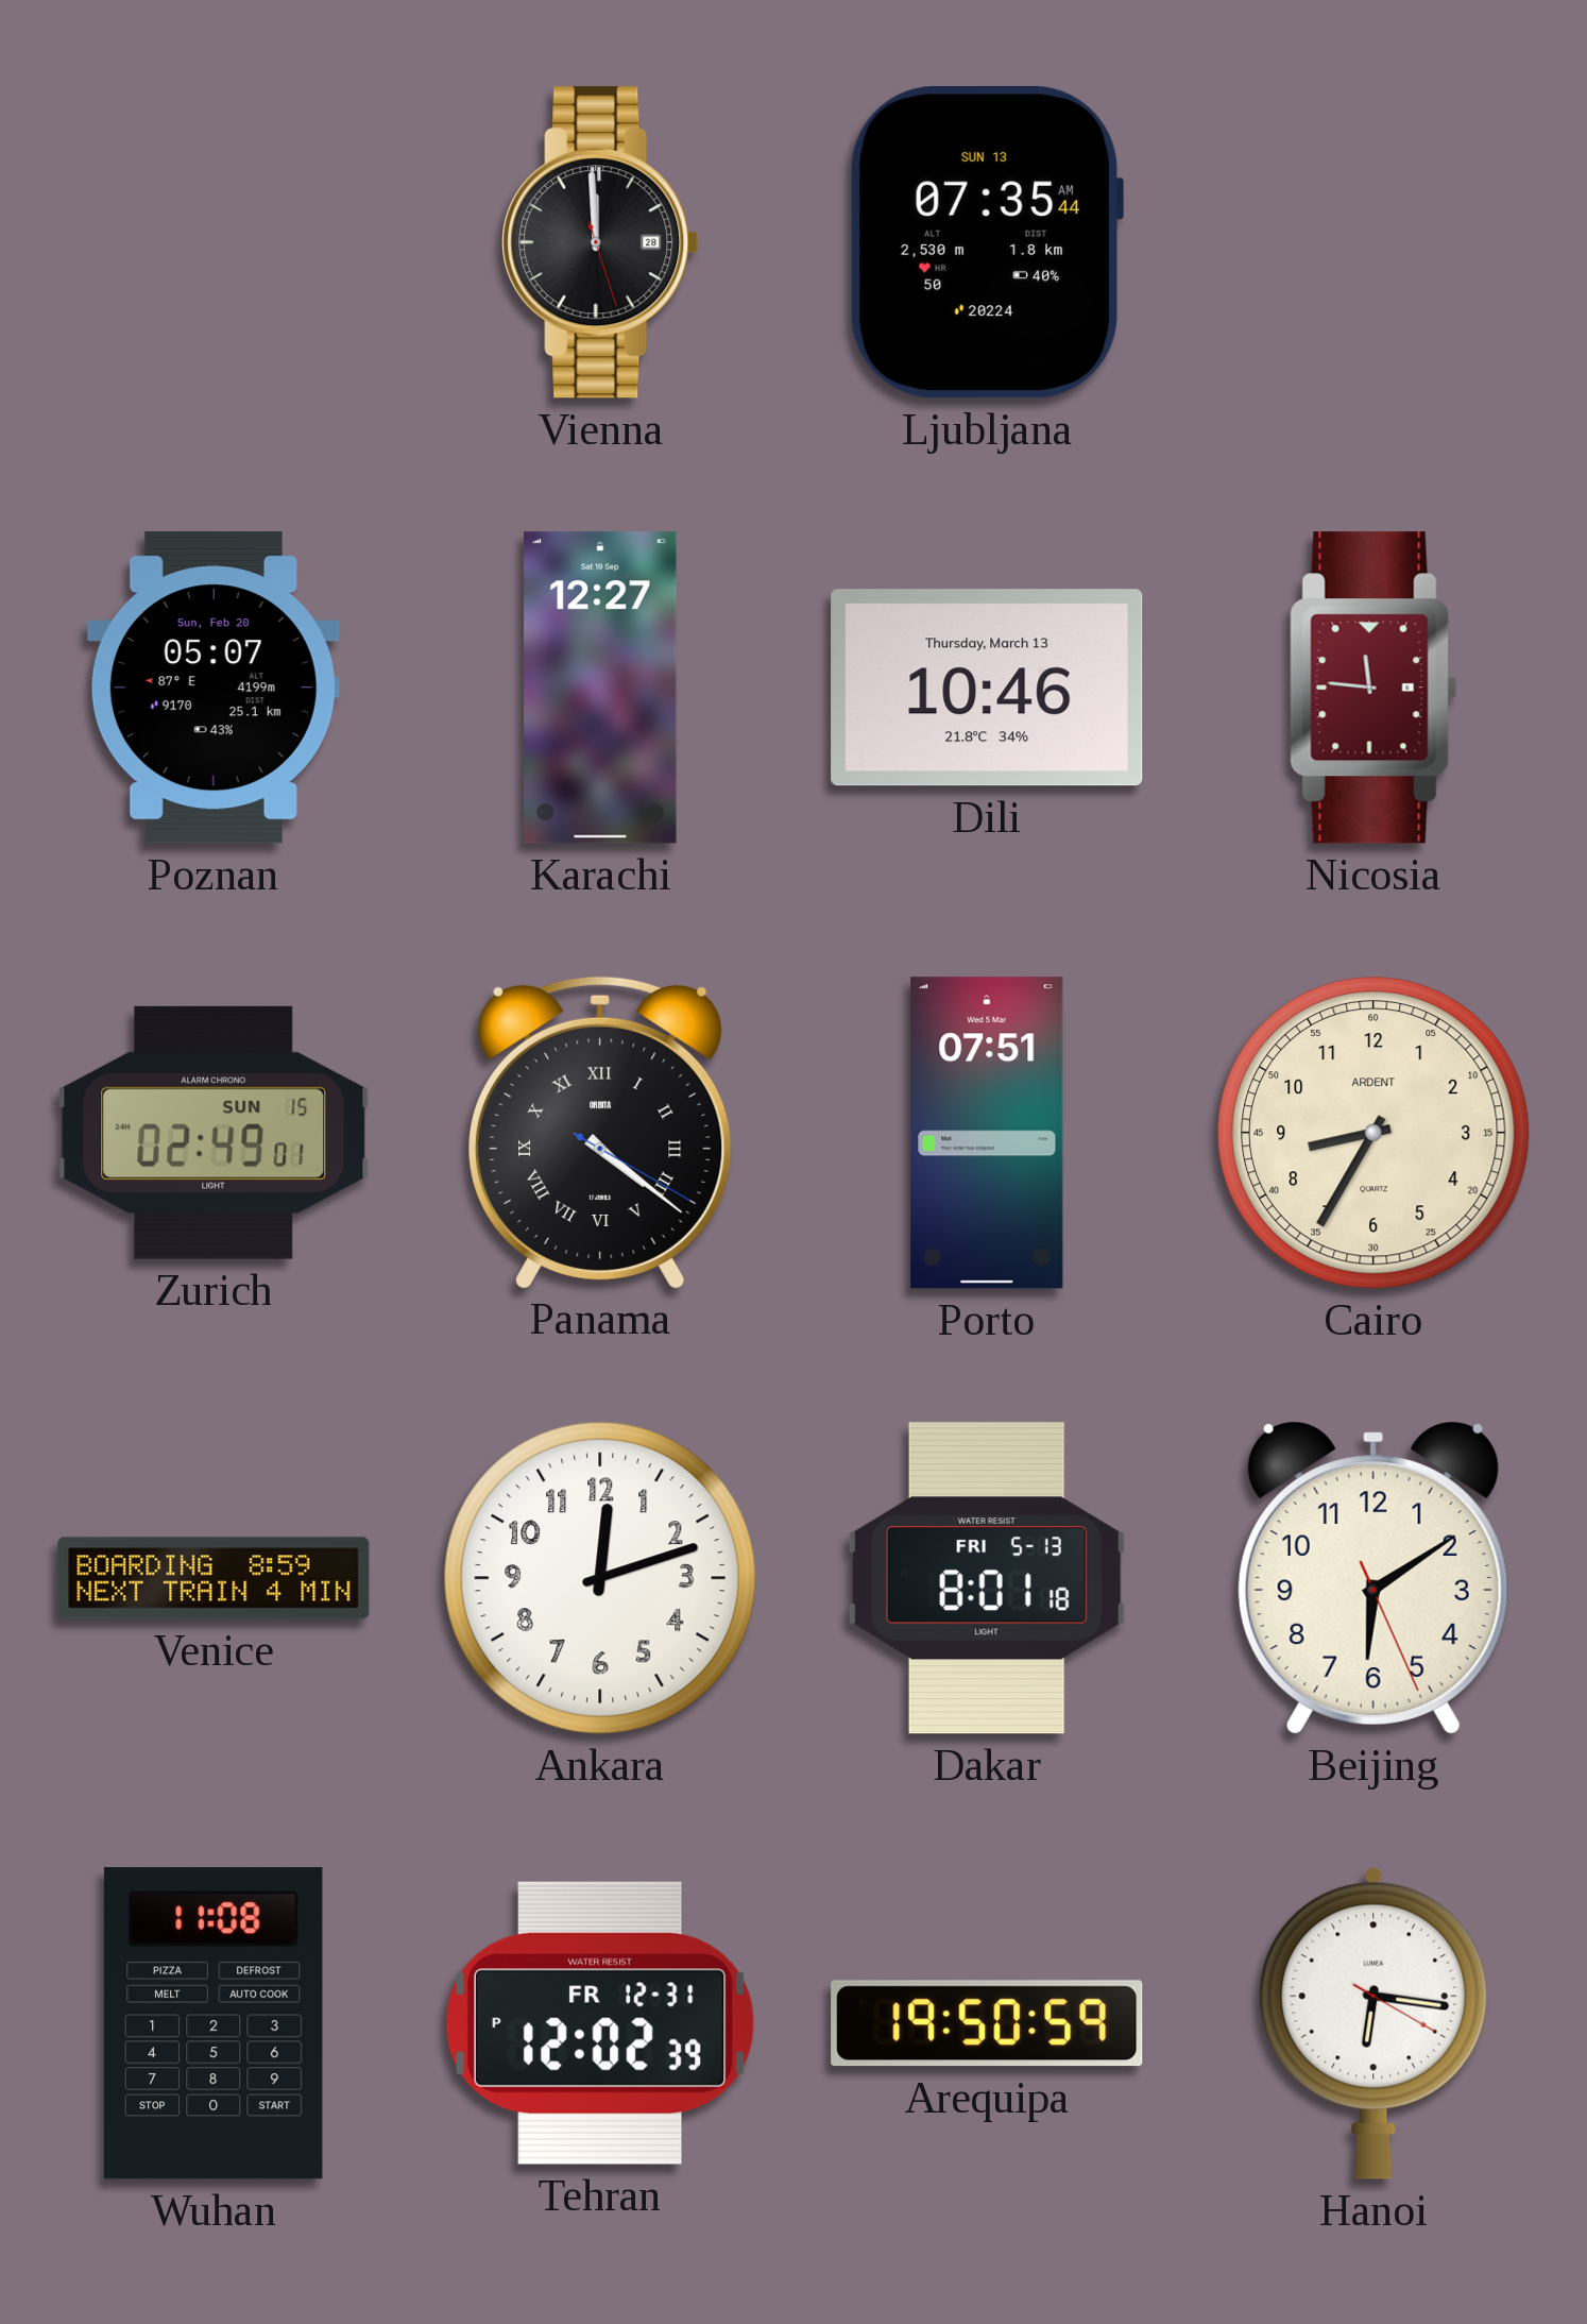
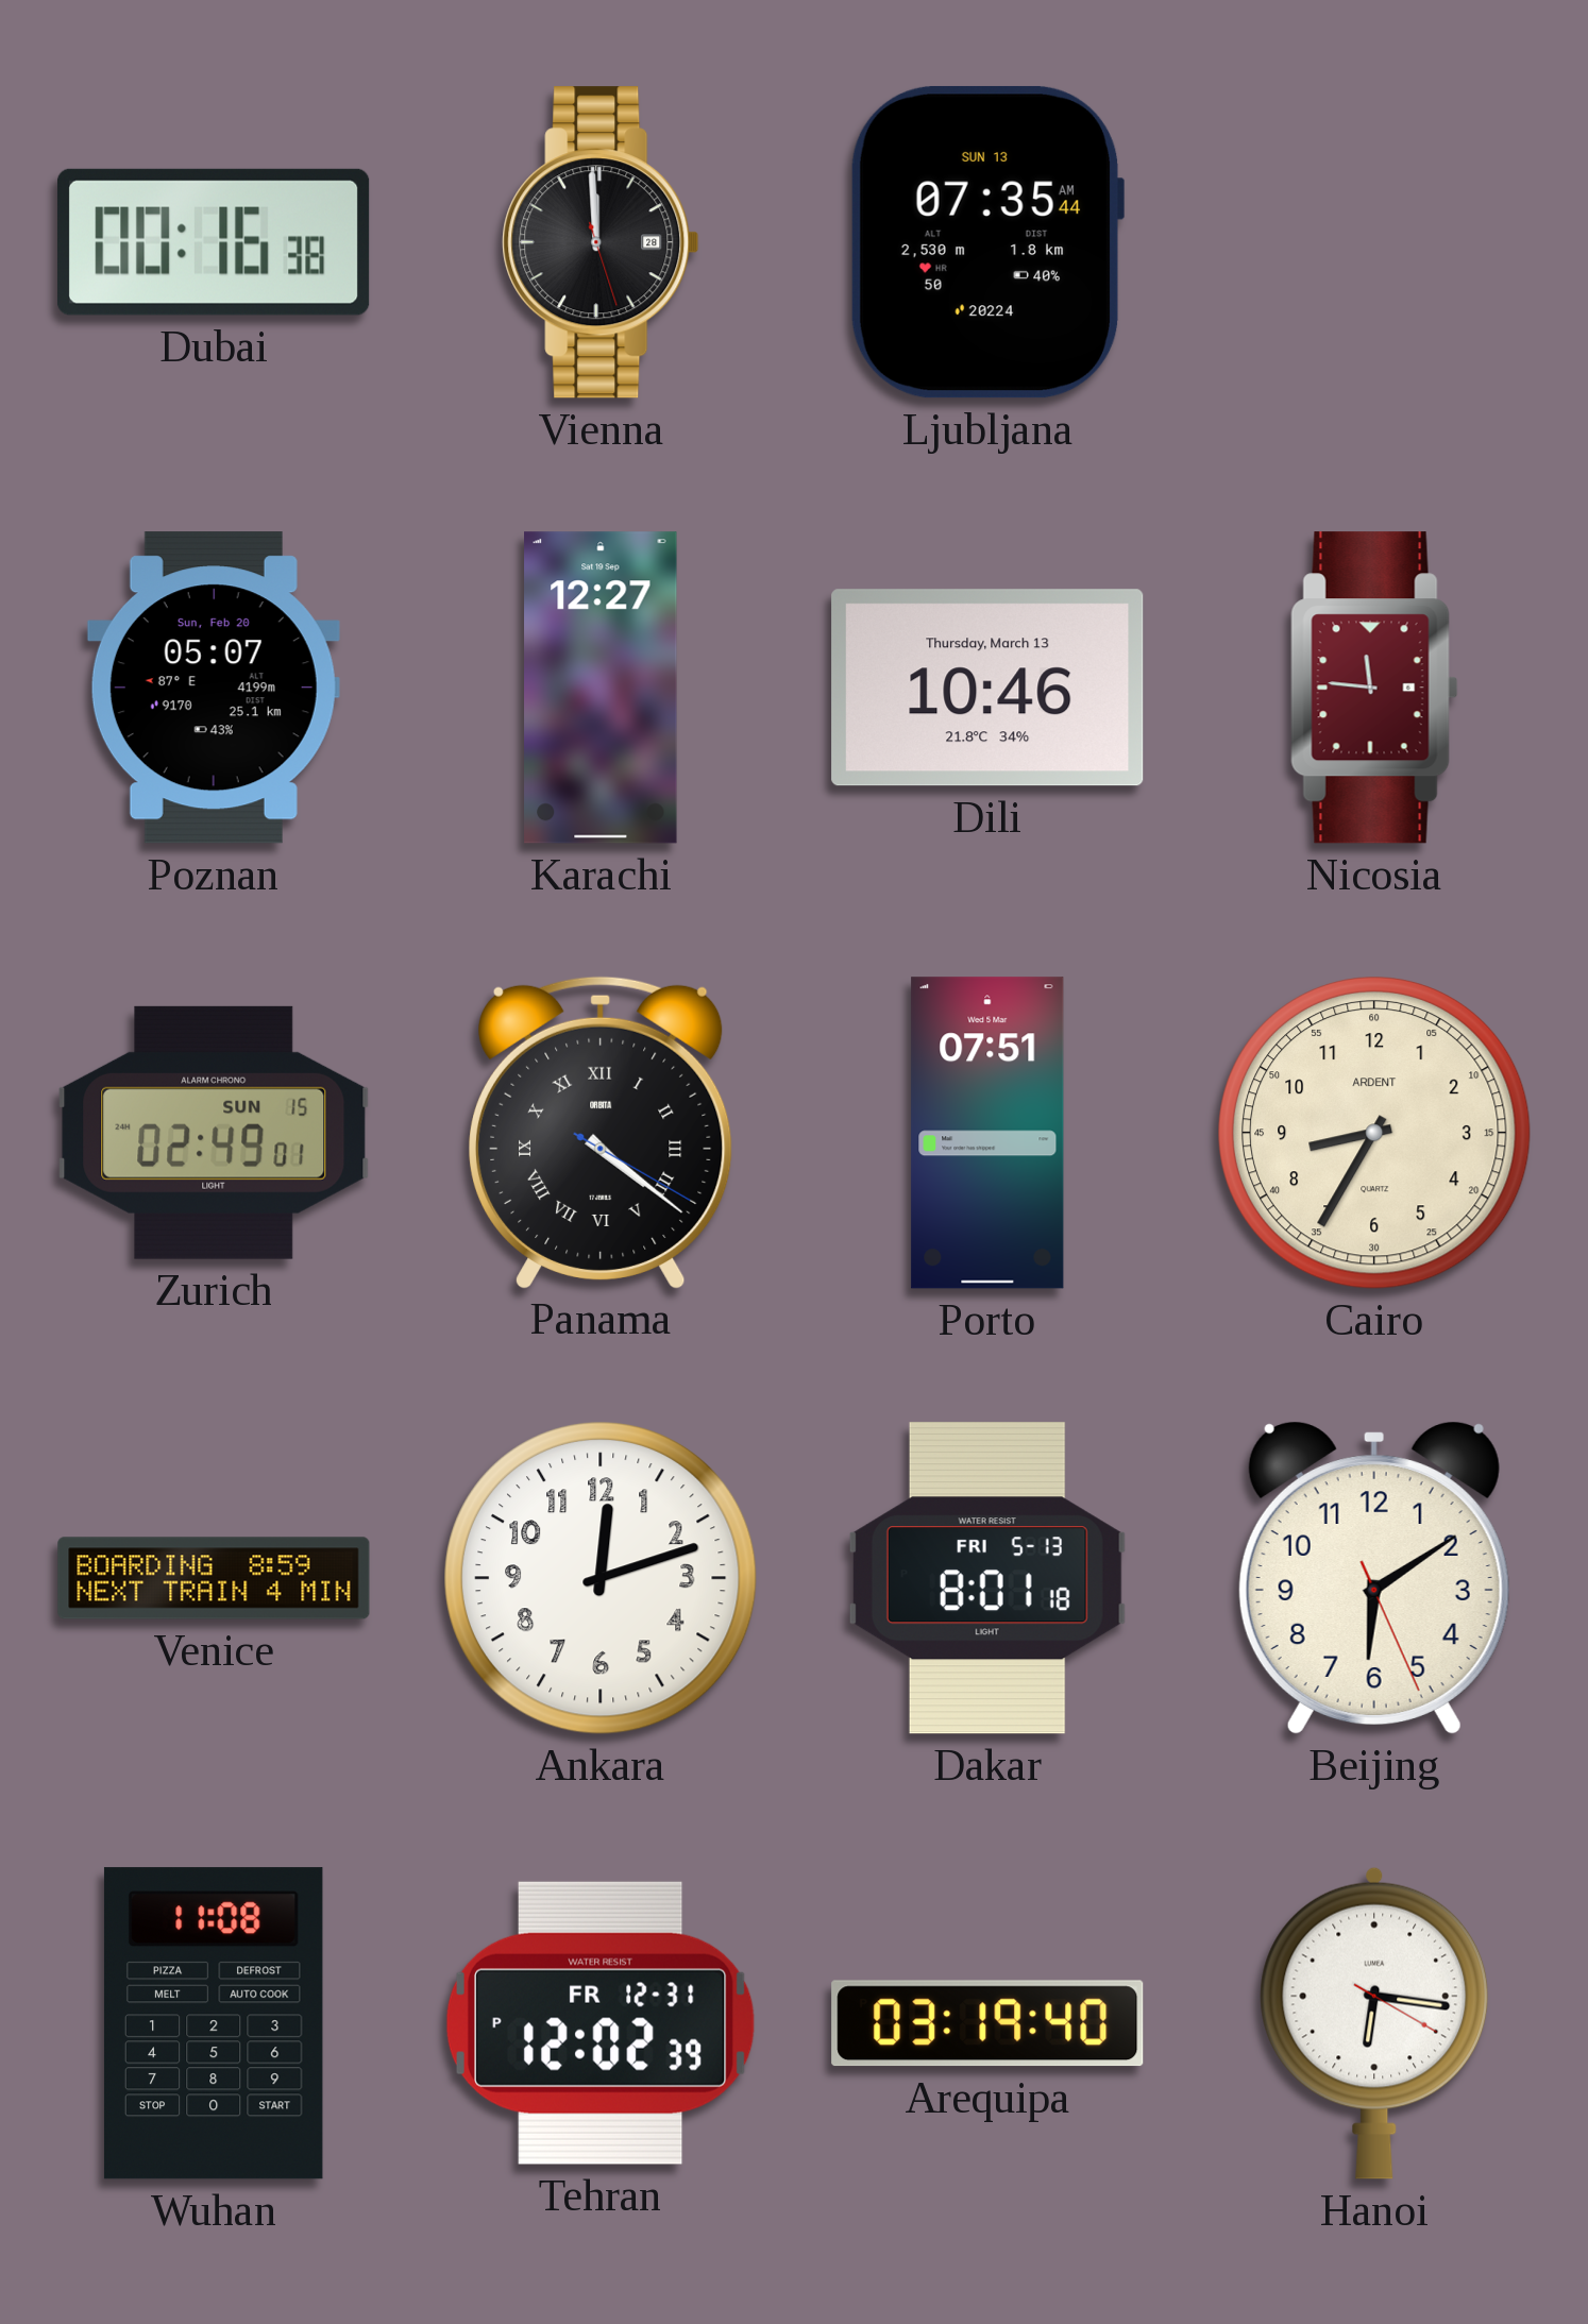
Dubai: none -> 00:16 (215, 242)
Arequipa: 19:50 -> 03:19 (987, 2023)
